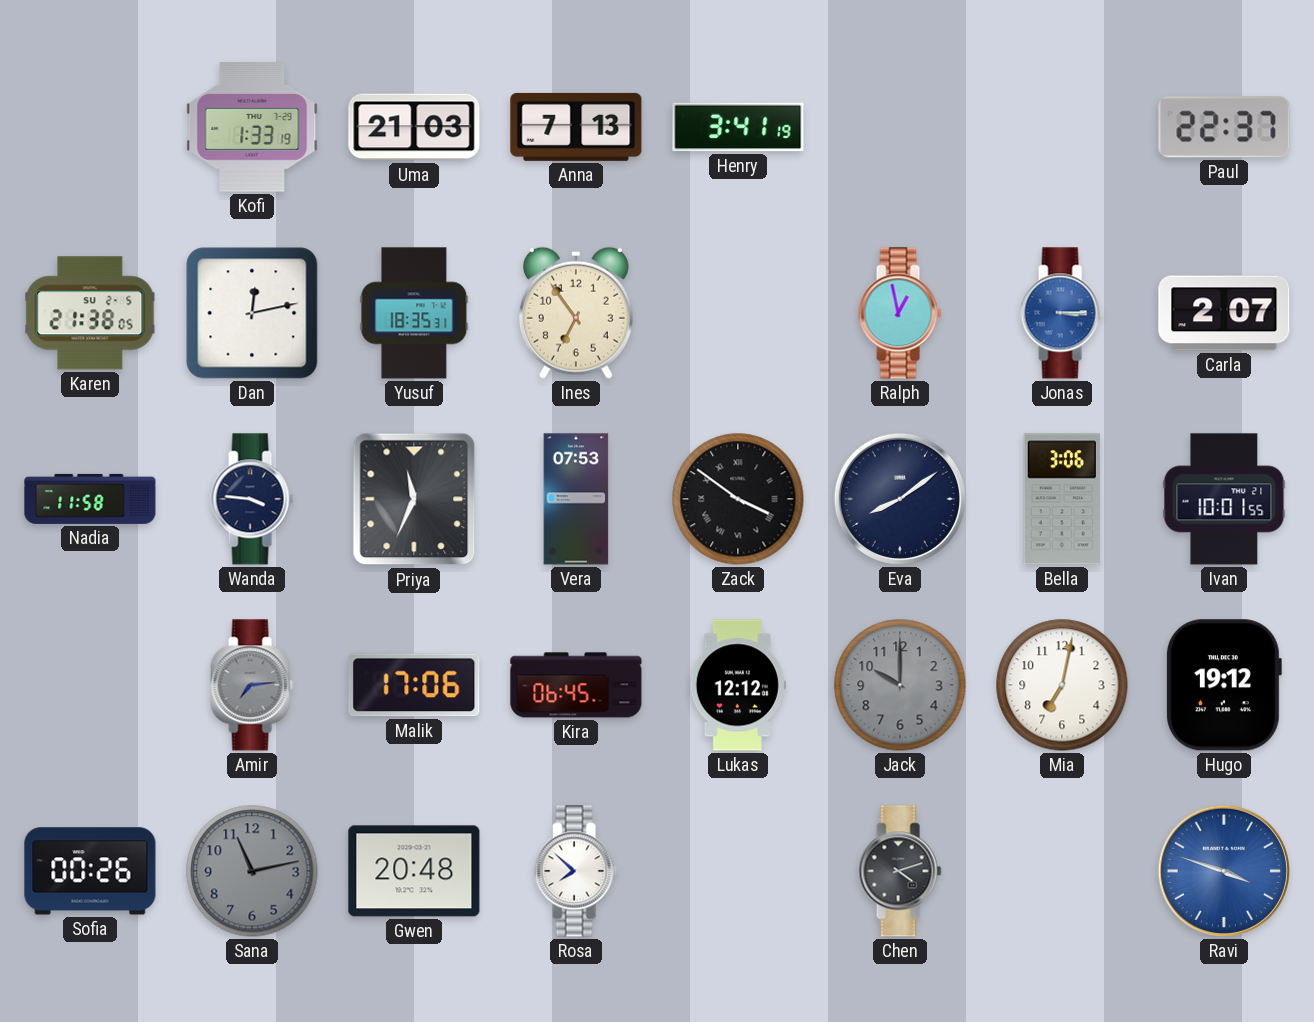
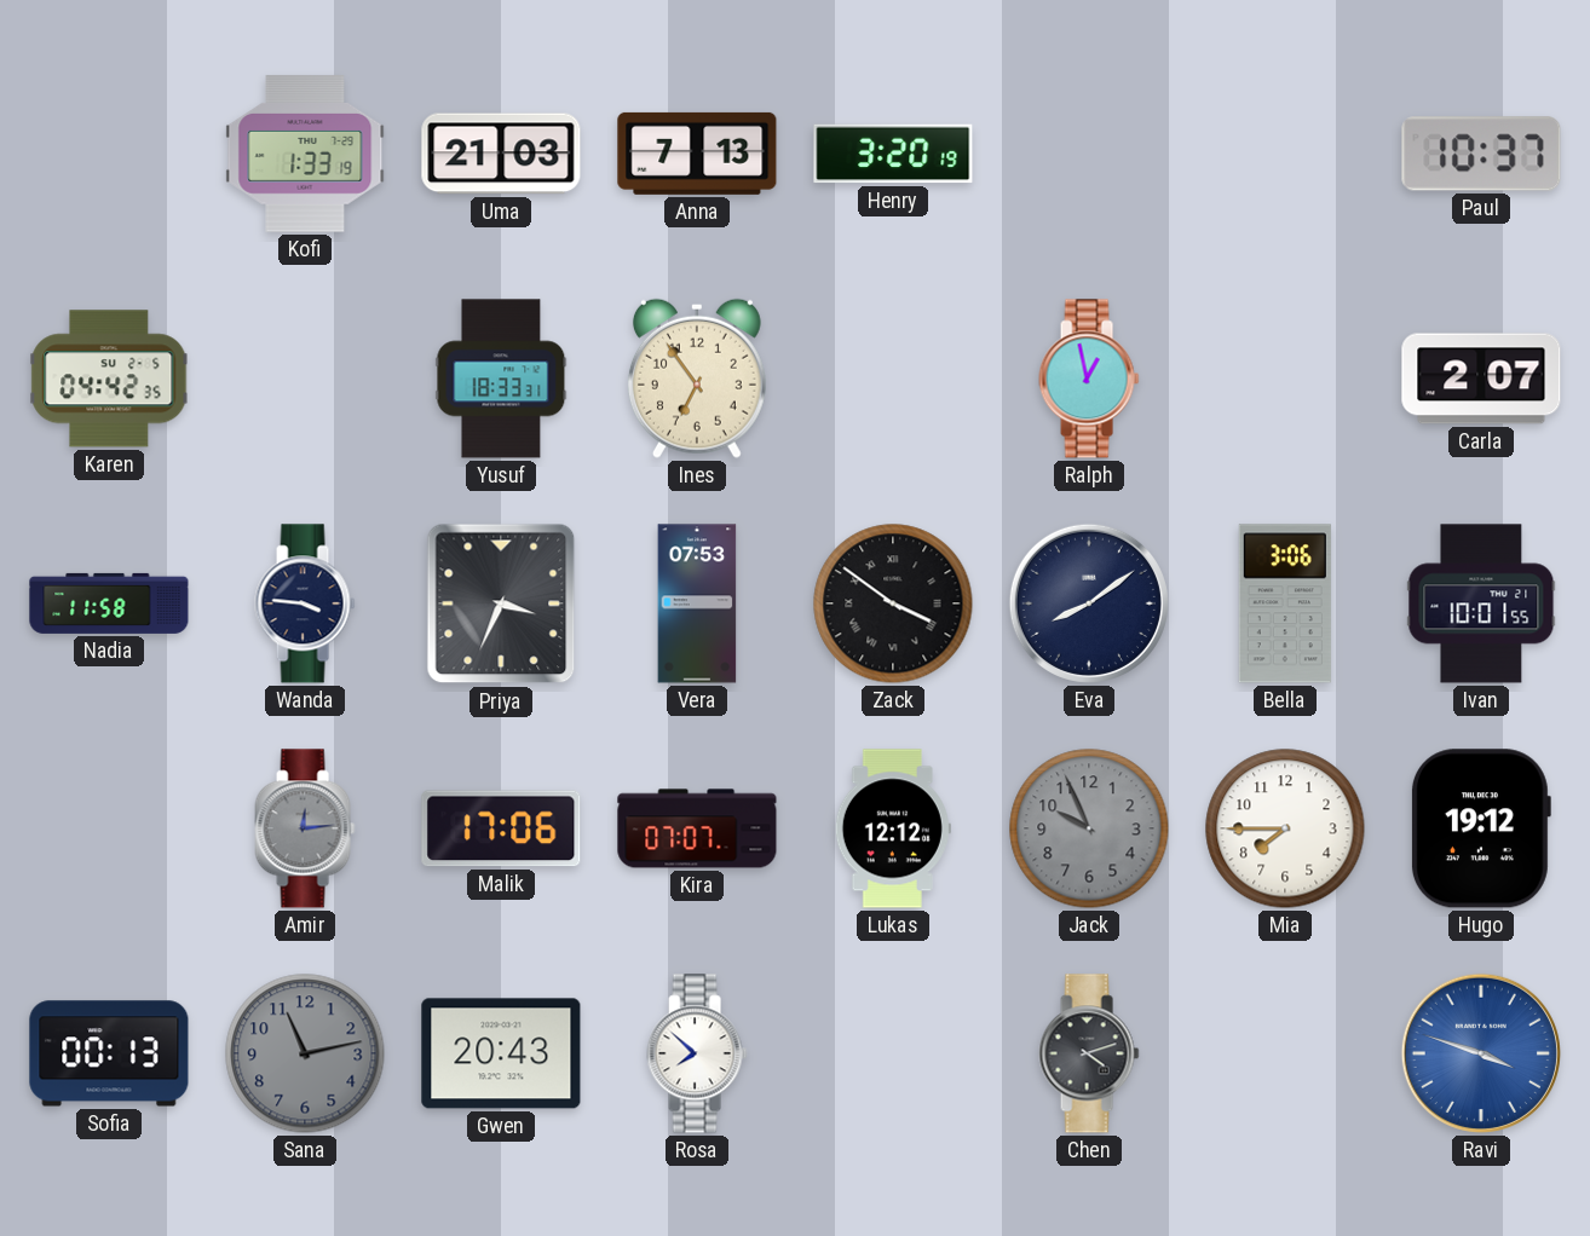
Henry: 3:41 -> 3:20 (893, 154)
Paul: 22:37 -> 10:37 (1481, 154)
Karen: 21:38 -> 04:42 (109, 379)
Dan: 12:13 -> none (252, 313)
Yusuf: 18:35 -> 18:33 (501, 379)
Jonas: 3:15 -> none (1062, 313)
Priya: 11:34 -> 3:34 (501, 603)
Amir: 7:14 -> 12:14 (305, 828)
Kira: 06:45 -> 07:07 (697, 828)
Jack: 10:00 -> 9:56 (1089, 828)
Mia: 7:02 -> 7:45 (1285, 828)
Sofia: 00:26 -> 00:13 (109, 1053)
Gwen: 20:48 -> 20:43 (501, 1053)
